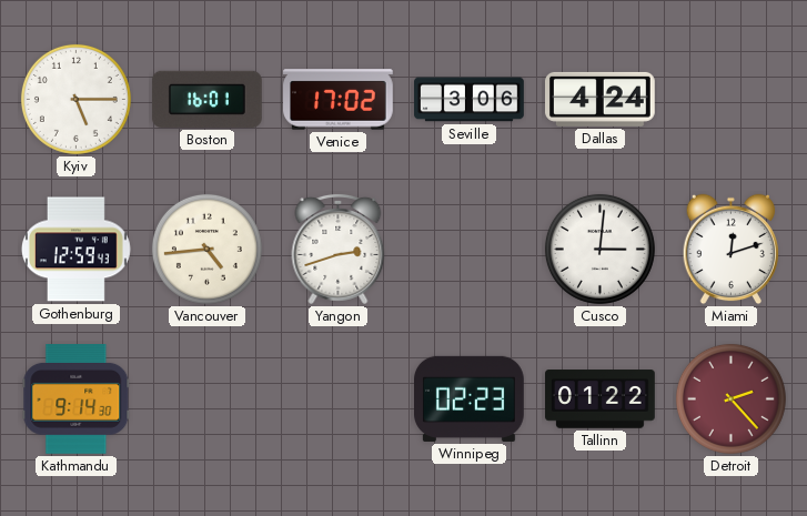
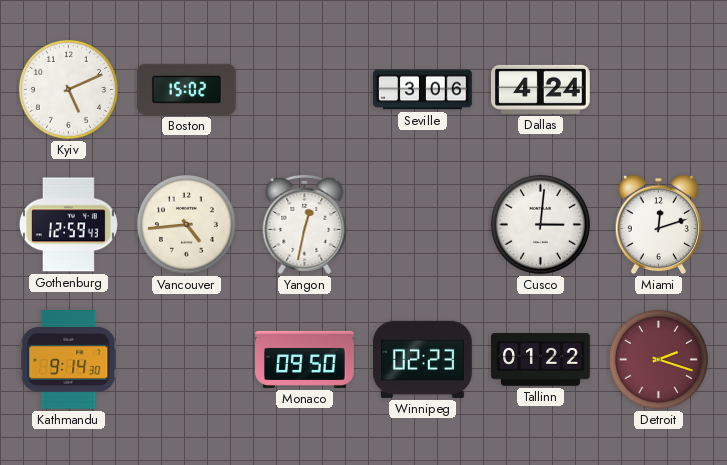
Kyiv: 5:15 -> 5:11 (68, 89)
Boston: 16:01 -> 15:02 (186, 89)
Venice: 17:02 -> none (339, 100)
Yangon: 2:42 -> 12:32 (305, 225)
Monaco: none -> 09:50 (305, 359)
Detroit: 2:23 -> 2:18 (658, 359)
